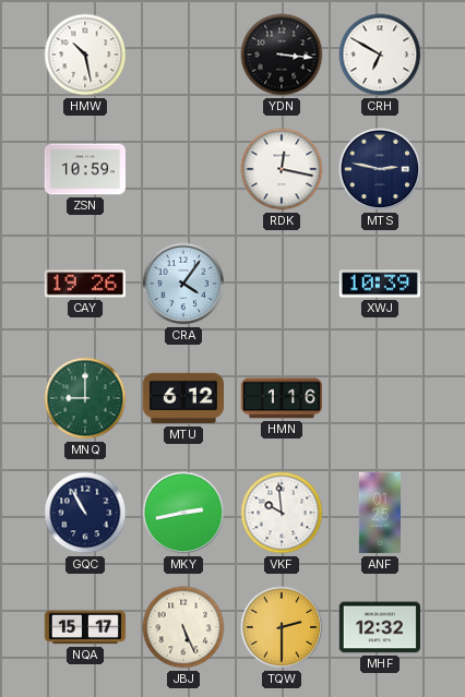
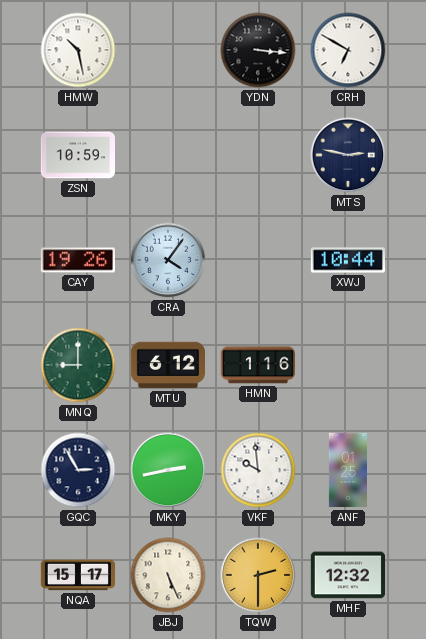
RDK: 12:17 -> none (282, 169)
XWJ: 10:39 -> 10:44 (347, 260)
GQC: 10:55 -> 2:55 (78, 470)
